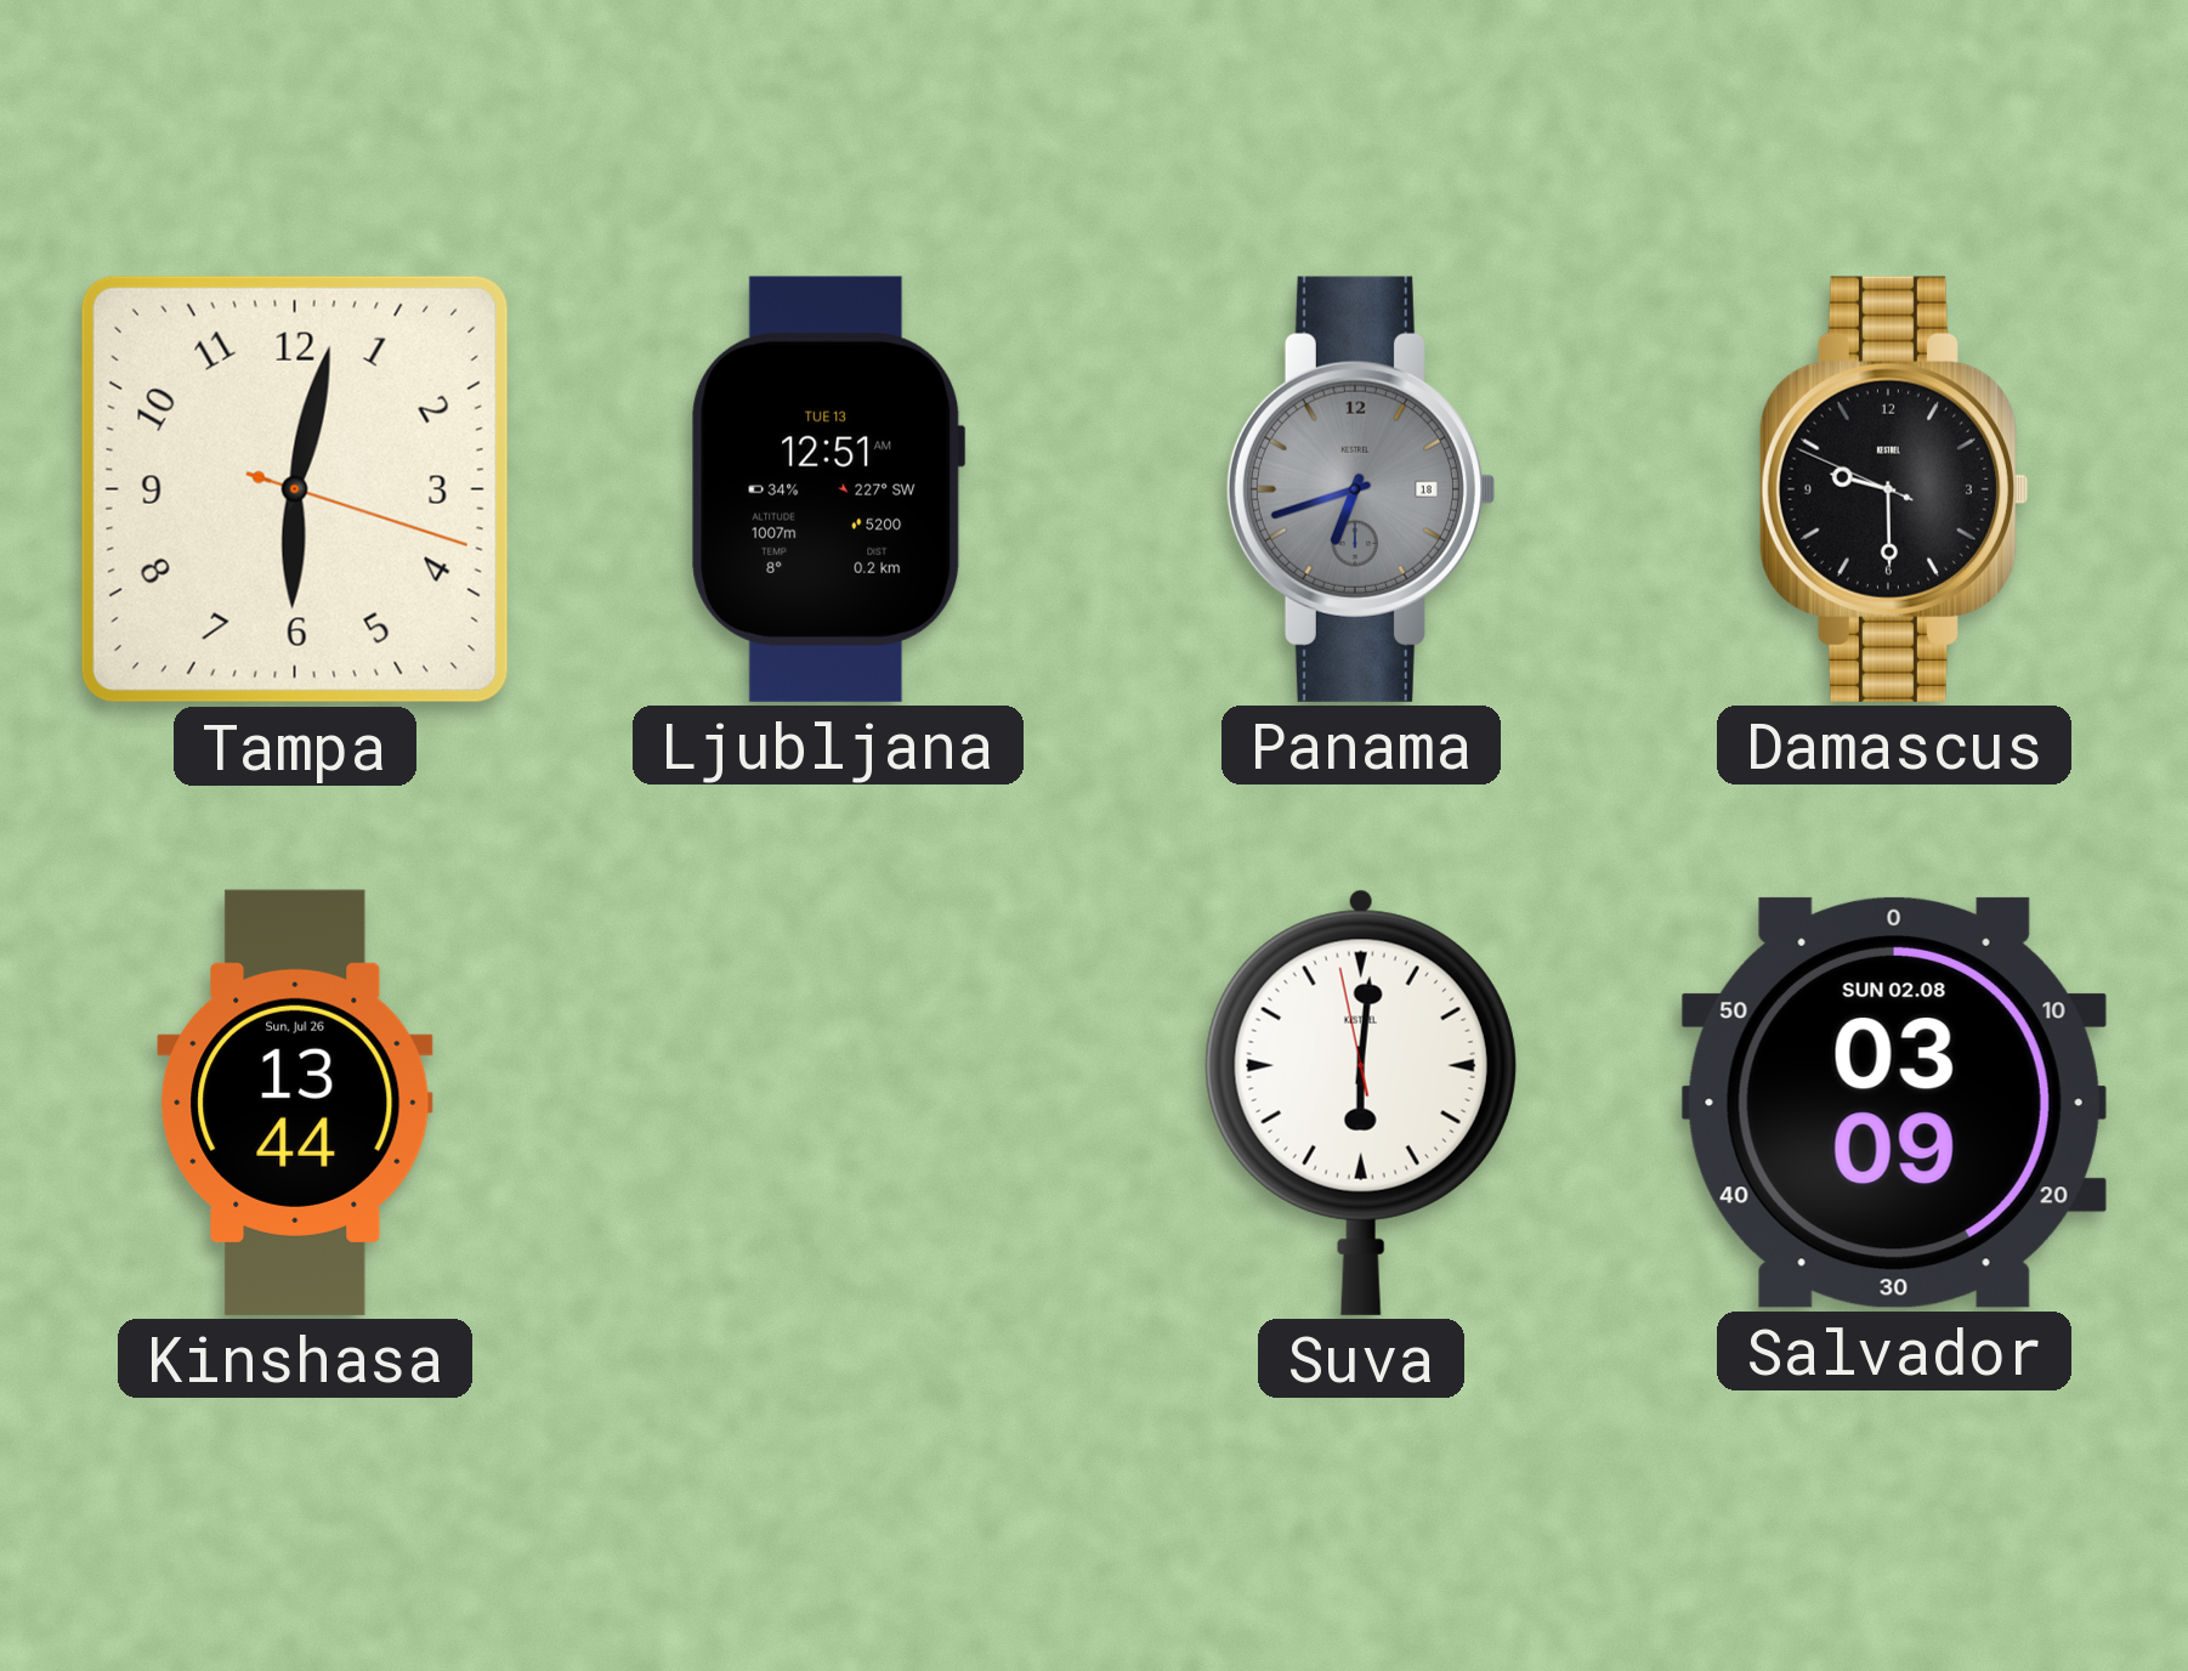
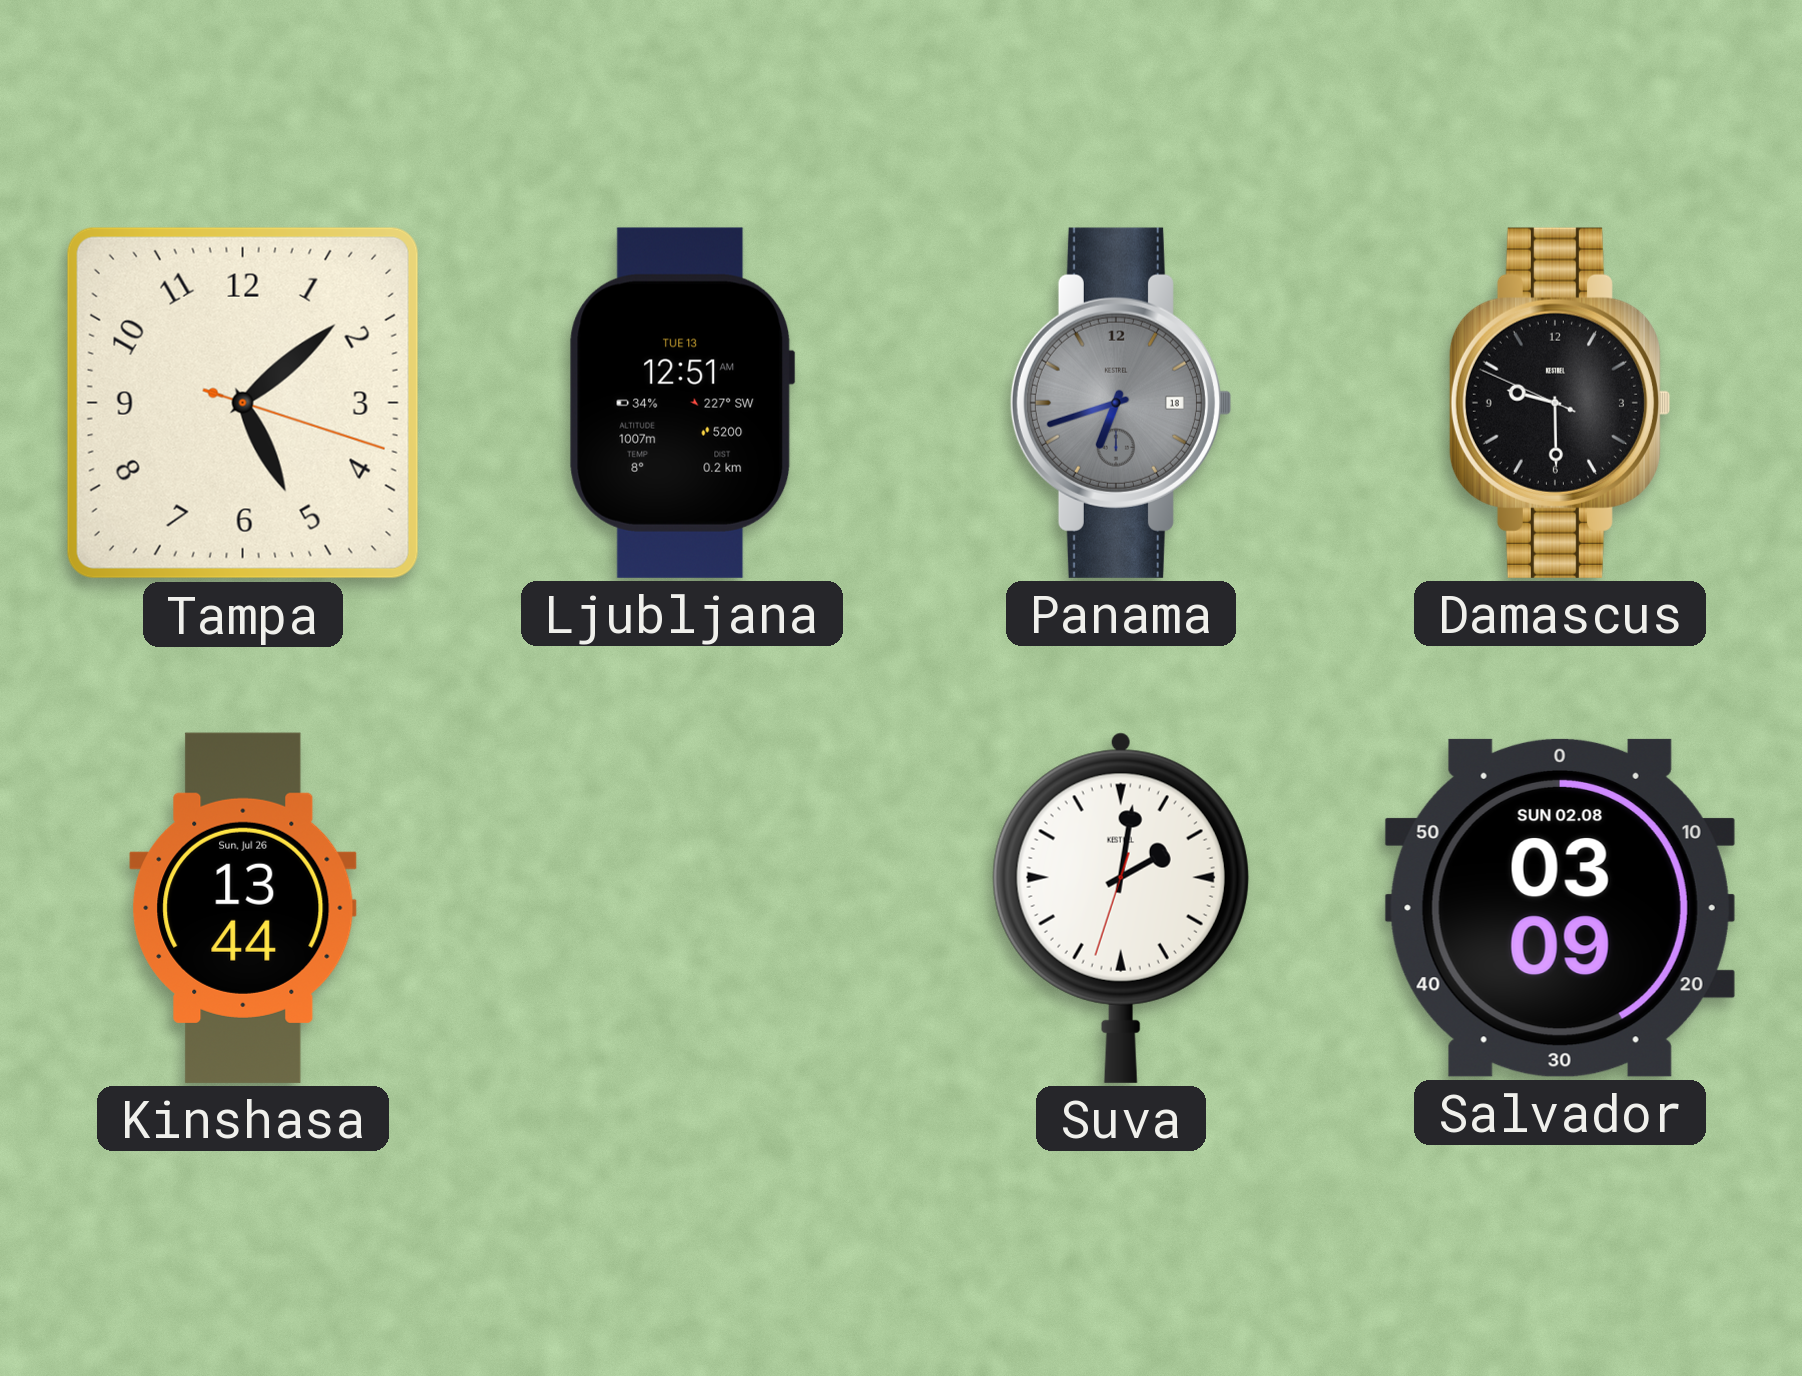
Tampa: 6:02 -> 5:08 (243, 403)
Suva: 6:00 -> 2:01 (1121, 908)
